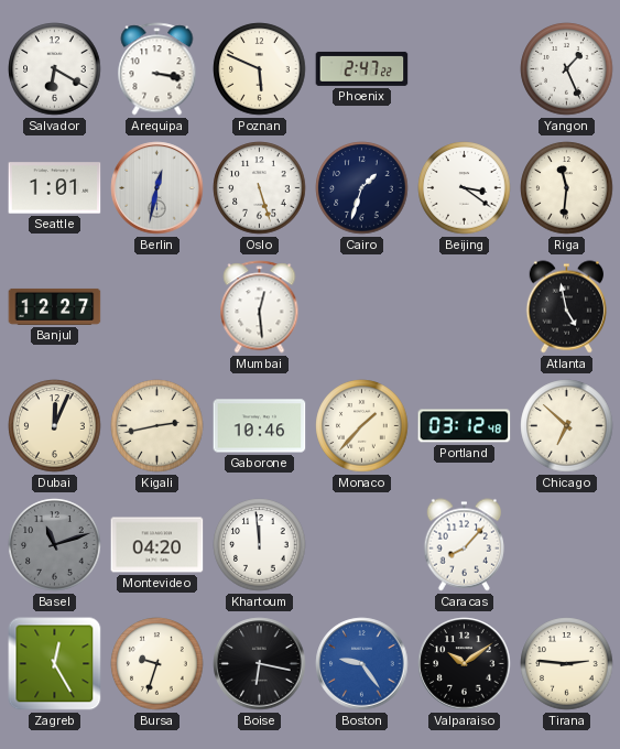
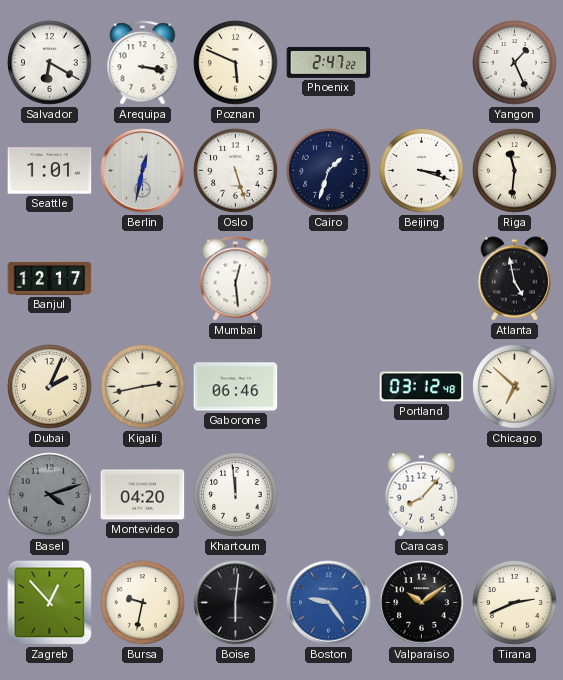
Beijing: 3:21 -> 3:18 (422, 171)
Banjul: 12:27 -> 12:17 (50, 278)
Dubai: 12:04 -> 2:04 (50, 387)
Gaborone: 10:46 -> 06:46 (236, 387)
Monaco: 1:37 -> none (362, 426)
Basel: 11:12 -> 4:12 (50, 495)
Zagreb: 12:25 -> 12:53 (50, 603)
Bursa: 9:33 -> 9:32 (143, 603)
Boise: 6:17 -> 6:01 (236, 603)
Tirana: 2:46 -> 2:41 (515, 603)
